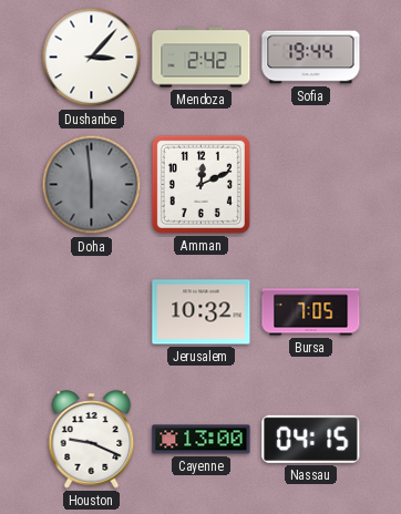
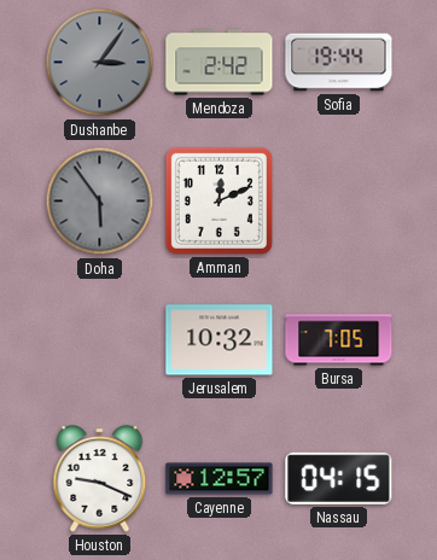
Dushanbe: 3:07 -> 3:06 (100, 63)
Dushanbe dial: white -> grey (100, 63)
Doha: 5:59 -> 5:54 (100, 202)
Cayenne: 13:00 -> 12:57 (220, 479)
